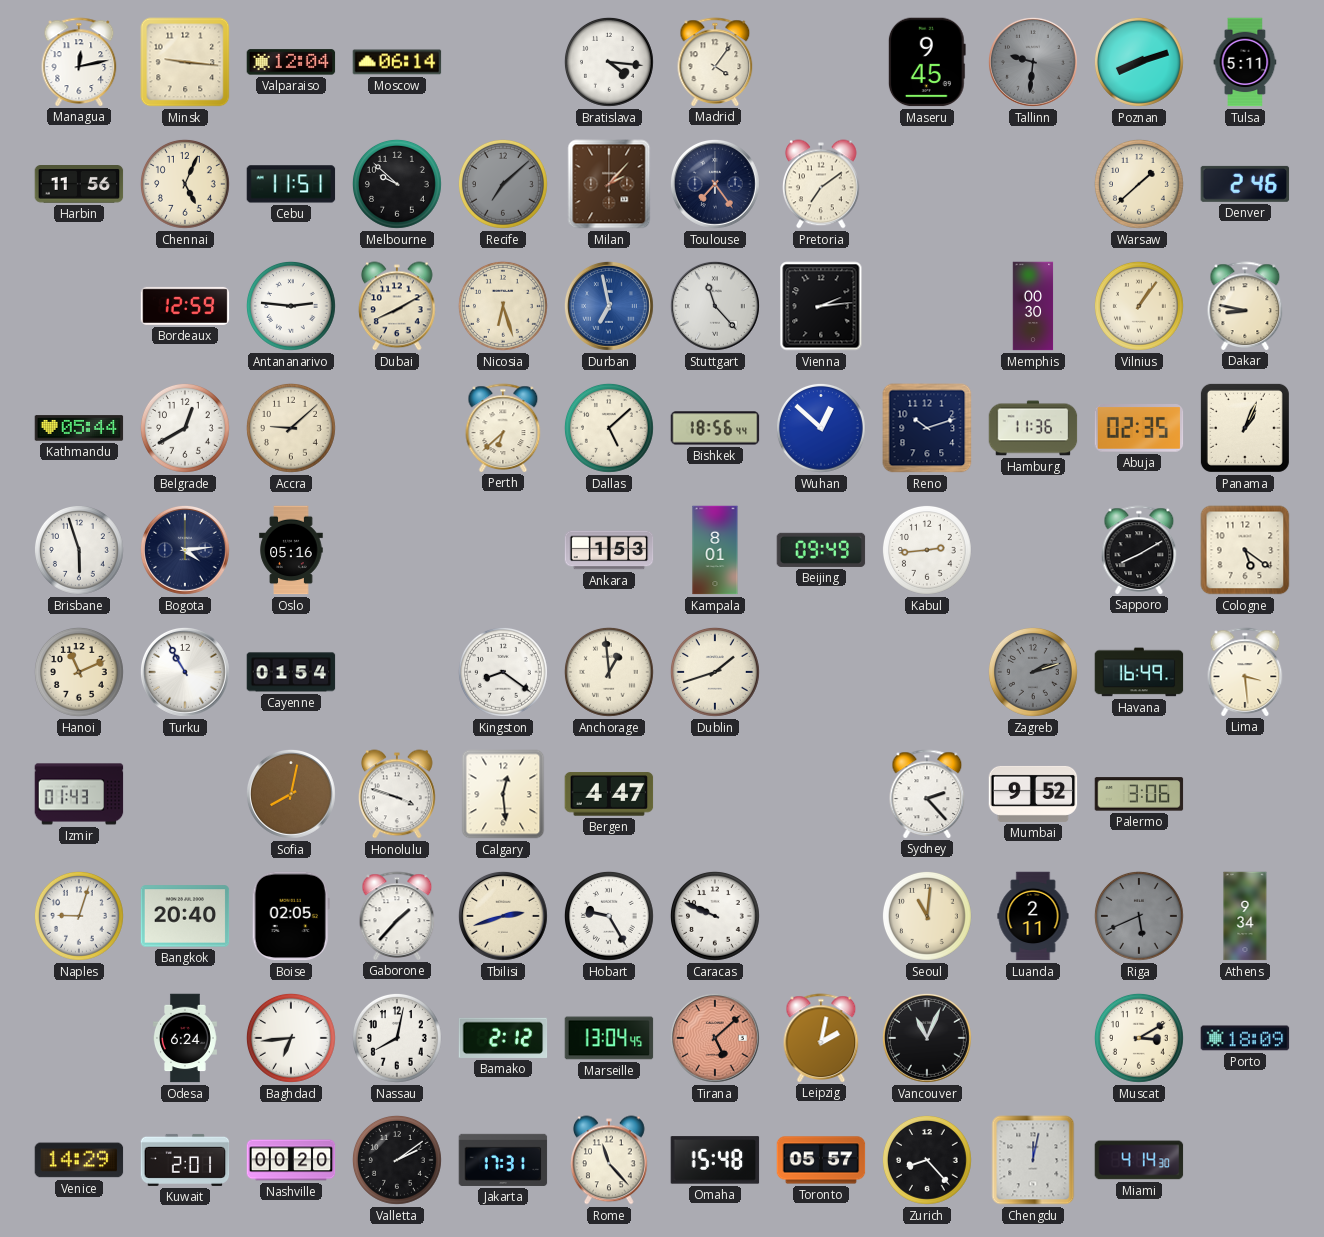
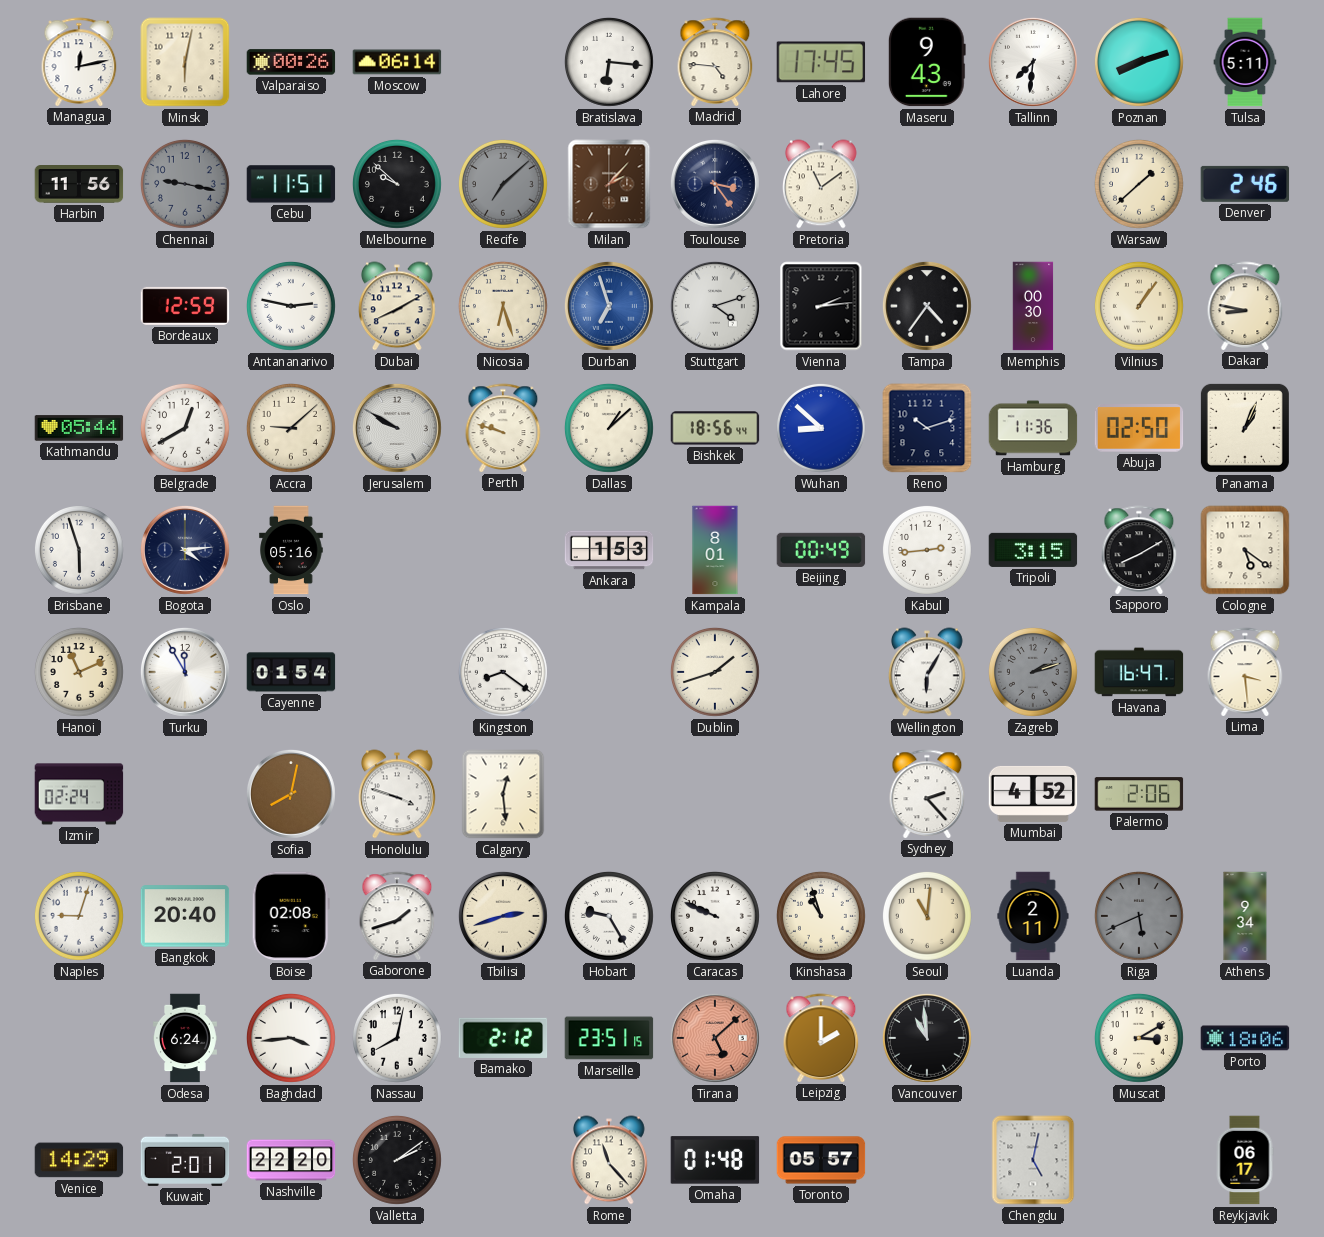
Minsk: 9:16 -> 6:02 (185, 62)
Valparaiso: 12:04 -> 00:26 (291, 62)
Bratislava: 4:16 -> 6:16 (609, 62)
Madrid: 4:06 -> 4:46 (715, 62)
Lahore: none -> 17:45 (821, 62)
Maseru: 9:45 -> 9:43 (927, 62)
Tallinn: 9:31 -> 7:31 (1033, 62)
Tallinn dial: grey -> white (1033, 62)
Chennai: 5:04 -> 9:17 (185, 184)
Chennai dial: cream -> grey (185, 184)
Toulouse: 7:24 -> 3:24 (715, 184)
Pretoria: 7:09 -> 11:09 (822, 184)
Antananarivo: 2:46 -> 2:47 (291, 306)
Durban: 6:58 -> 6:57 (609, 306)
Stuttgart: 11:23 -> 4:12 (715, 306)
Tampa: none -> 4:36 (927, 306)
Jerusalem: none -> 9:50 (397, 428)
Perth: 6:38 -> 9:48 (503, 428)
Dallas: 5:08 -> 1:08 (609, 428)
Wuhan: 12:52 -> 8:52 (821, 428)
Abuja: 02:35 -> 02:50 (1139, 429)
Beijing: 09:49 -> 00:49 (821, 550)
Tripoli: none -> 3:15 (1033, 550)
Turku: 10:55 -> 11:55 (185, 672)
Anchorage: 12:59 -> none (609, 672)
Wellington: none -> 6:05 (928, 672)
Havana: 16:49 -> 16:47 (1139, 672)
Izmir: 01:43 -> 02:24 (79, 794)
Bergen: 4:47 -> none (609, 794)
Mumbai: 9:52 -> 4:52 (1033, 794)
Palermo: 3:06 -> 2:06 (1139, 794)
Boise: 02:05 -> 02:08 (291, 916)
Gaborone: 1:37 -> 1:42 (397, 916)
Kinshasa: none -> 10:57 (821, 916)
Baghdad: 6:44 -> 3:44 (291, 1038)
Marseille: 13:04 -> 23:51 (609, 1038)
Leipzig: 2:02 -> 2:00 (821, 1038)
Vancouver: 11:04 -> 10:59 (927, 1038)
Porto: 18:09 -> 18:06 (1245, 1038)
Nashville: 00:20 -> 22:20 (291, 1160)
Jakarta: 17:31 -> none (503, 1160)
Omaha: 15:48 -> 01:48 (715, 1160)
Zurich: 8:23 -> none (927, 1160)
Chengdu: 12:02 -> 5:02 (1033, 1160)
Miami: 4:14 -> none (1139, 1160)
Reykjavik: none -> 06:17 (1245, 1160)
